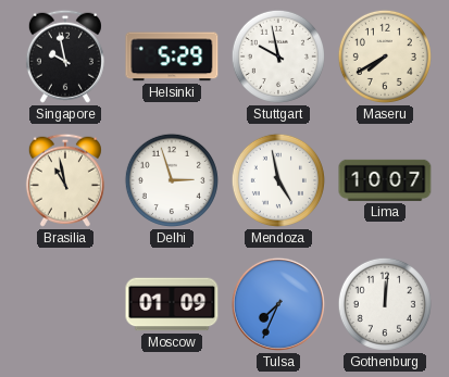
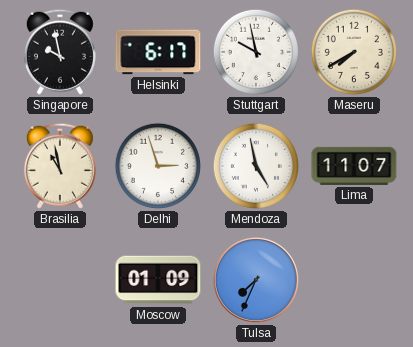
Helsinki: 5:29 -> 6:17 (158, 52)
Lima: 10:07 -> 11:07 (354, 166)
Gothenburg: 12:01 -> none (385, 304)
